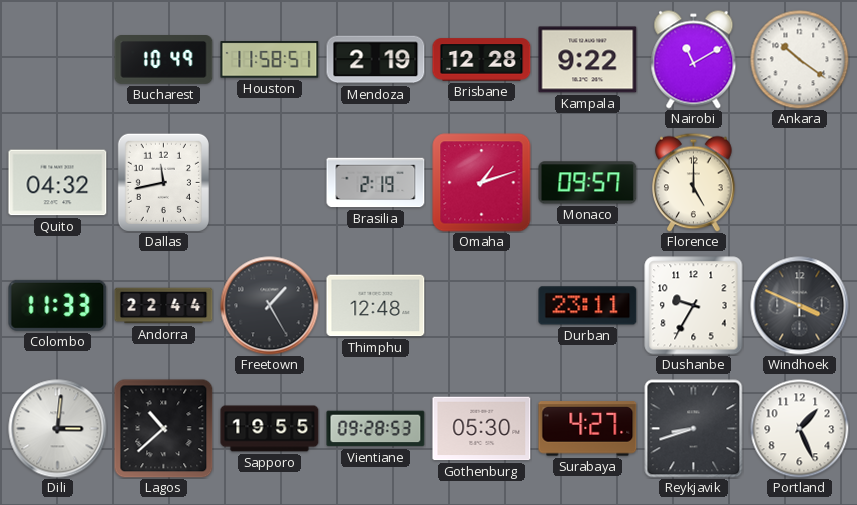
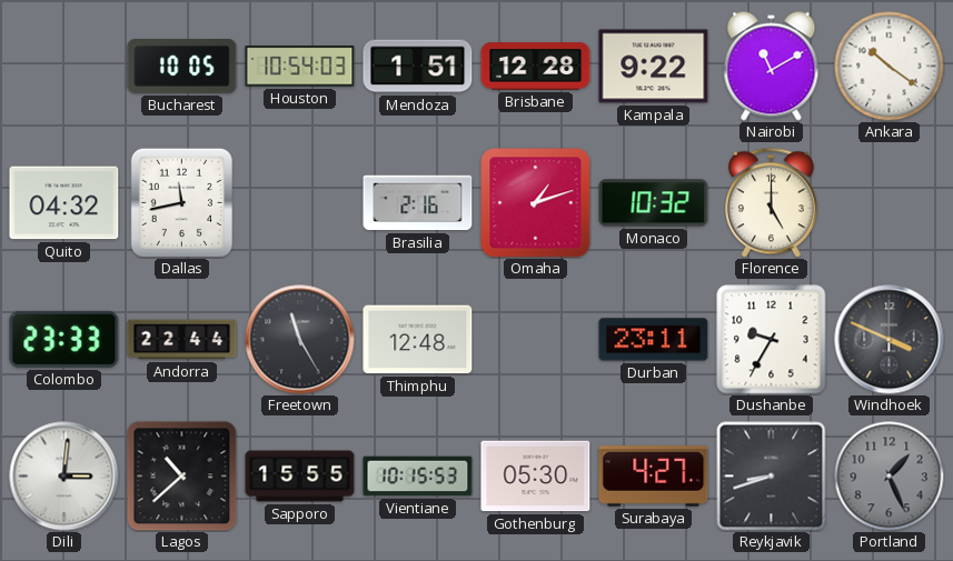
Bucharest: 10:49 -> 10:05 (182, 67)
Houston: 11:58 -> 10:54 (300, 67)
Mendoza: 2:19 -> 1:51 (418, 67)
Brasilia: 2:19 -> 2:16 (418, 203)
Monaco: 09:57 -> 10:32 (654, 203)
Colombo: 11:33 -> 23:33 (64, 339)
Freetown: 1:25 -> 11:25 (300, 340)
Sapporo: 19:55 -> 15:55 (300, 477)
Vientiane: 09:28 -> 10:15 (418, 477)
Portland dial: white -> grey (890, 477)
